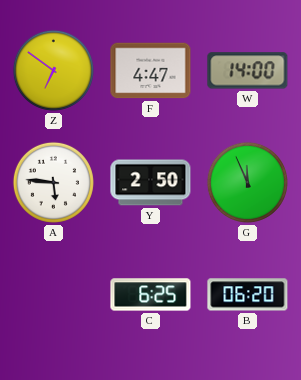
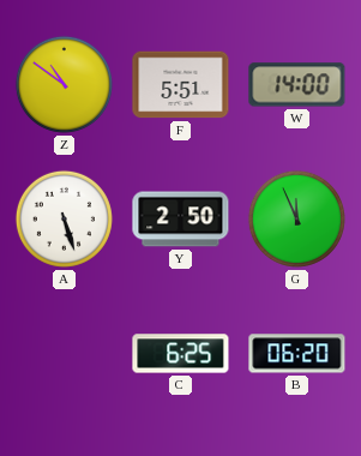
Z: 6:51 -> 10:51 (64, 84)
F: 4:47 -> 5:51 (181, 85)
A: 5:46 -> 5:27 (64, 218)
